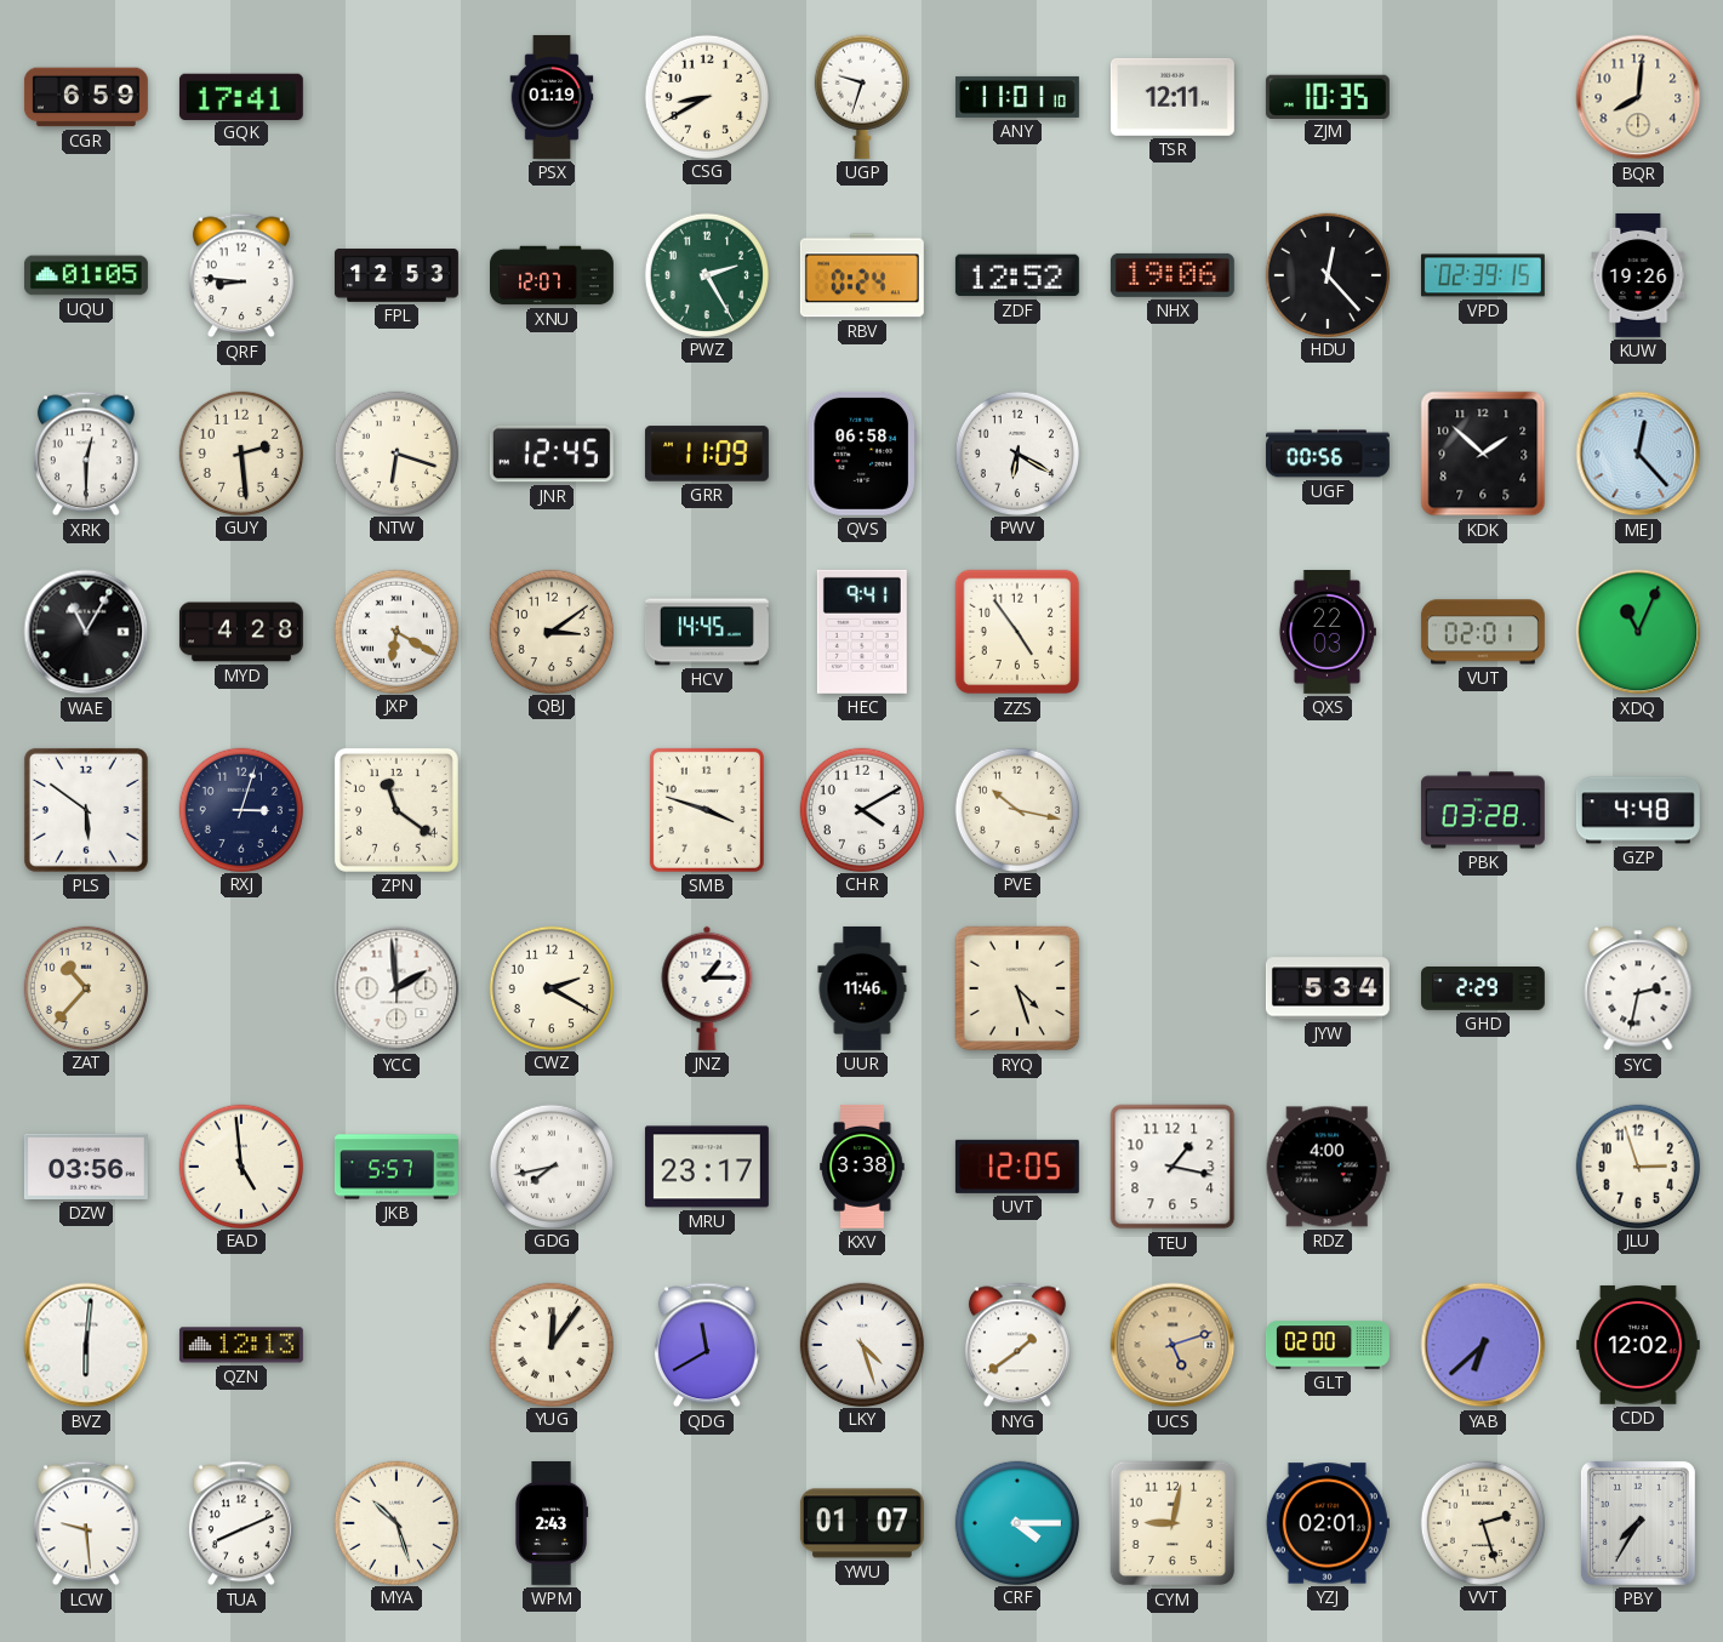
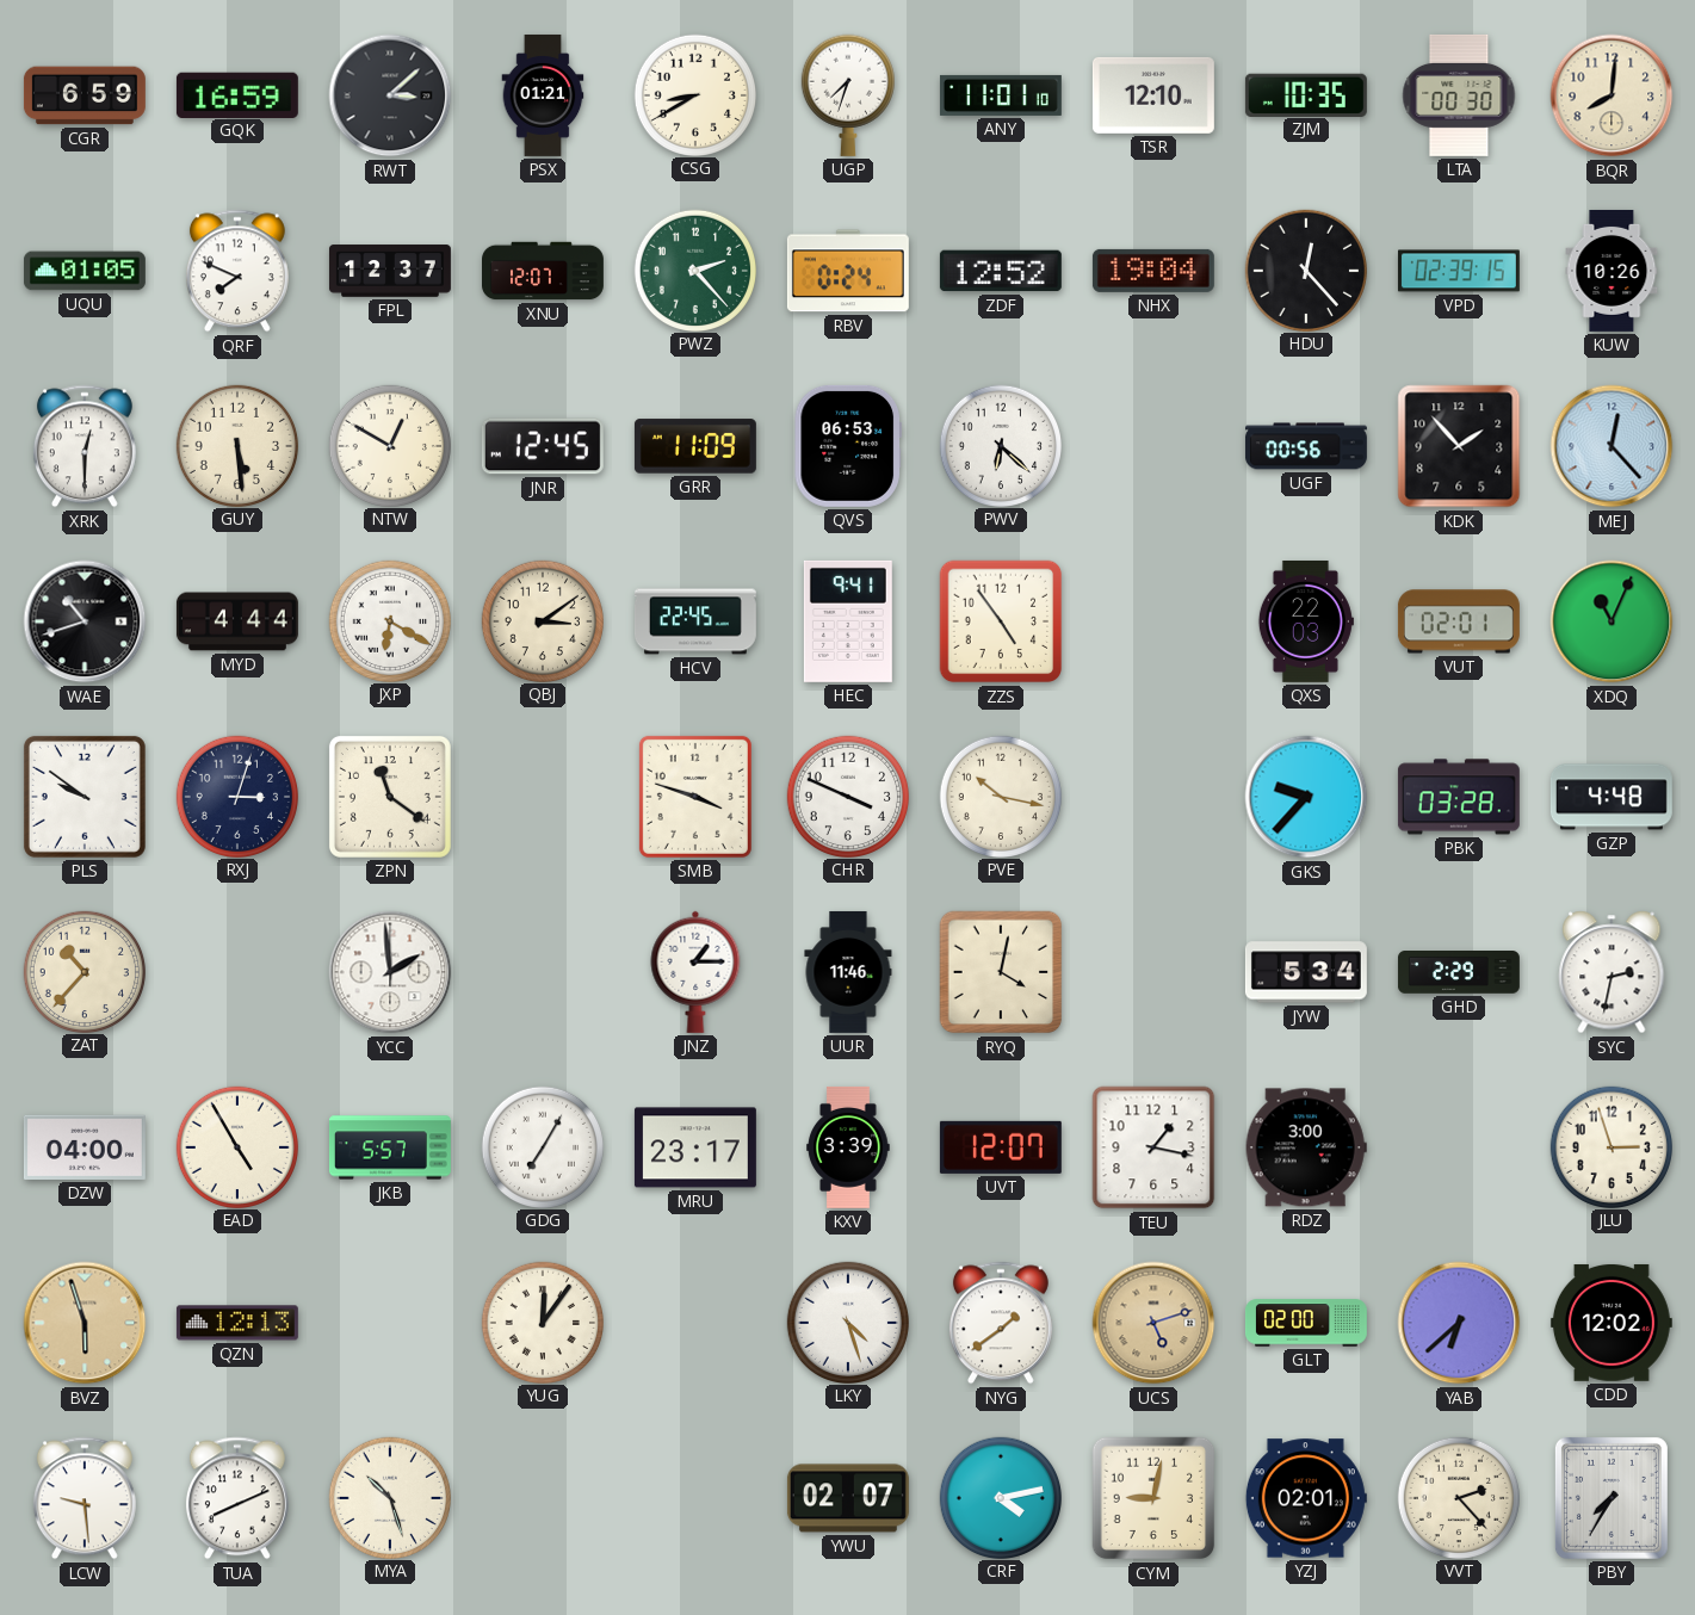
GQK: 17:41 -> 16:59 (237, 94)
RWT: none -> 3:08 (390, 95)
PSX: 01:19 -> 01:21 (543, 95)
UGP: 9:33 -> 7:33 (848, 95)
TSR: 12:11 -> 12:10 (1153, 95)
LTA: none -> 00:30 (1459, 95)
QRF: 8:46 -> 7:49 (237, 271)
FPL: 12:53 -> 12:37 (390, 271)
PWZ: 2:25 -> 2:23 (694, 270)
NHX: 19:06 -> 19:04 (1153, 271)
KUW: 19:26 -> 10:26 (1612, 271)
GUY: 2:29 -> 5:29 (236, 445)
NTW: 6:18 -> 12:50 (389, 445)
QVS: 06:58 -> 06:53 (848, 446)
PWV: 6:20 -> 6:22 (1000, 445)
KDK: 1:52 -> 1:53 (1459, 446)
WAE: 11:05 -> 10:42 (85, 621)
MYD: 4:28 -> 4:44 (237, 621)
HCV: 14:45 -> 22:45 (695, 621)
PLS: 5:51 -> 9:51 (85, 797)
CHR: 4:10 -> 3:49 (847, 796)
GKS: none -> 9:37 (1306, 797)
CWZ: 2:20 -> none (550, 987)
RYQ: 4:27 -> 4:02 (1001, 972)
DZW: 03:56 -> 04:00 (85, 1147)
EAD: 4:59 -> 4:55 (236, 1146)
GDG: 7:43 -> 7:05 (542, 1146)
KXV: 3:38 -> 3:39 (848, 1147)
UVT: 12:05 -> 12:07 (1001, 1147)
RDZ: 4:00 -> 3:00 (1306, 1147)
BVZ: 6:01 -> 5:57 (85, 1323)
BVZ dial: white -> champagne (85, 1323)
QDG: 11:40 -> none (707, 1345)
WPM: 2:43 -> none (552, 1523)
YWU: 01:07 -> 02:07 (848, 1498)
CRF: 4:15 -> 4:13 (1000, 1497)
VVT: 2:27 -> 2:23 (1458, 1497)
